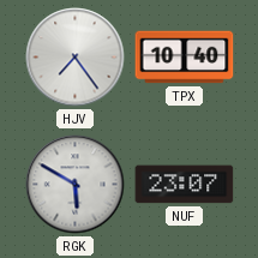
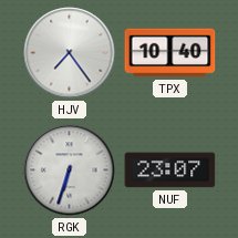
RGK: 5:50 -> 6:33 (70, 170)
